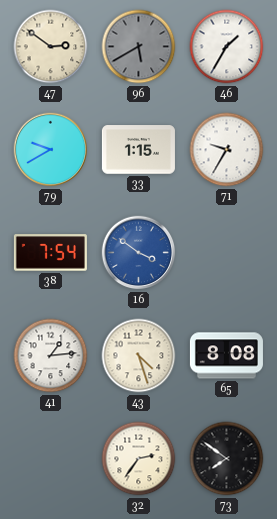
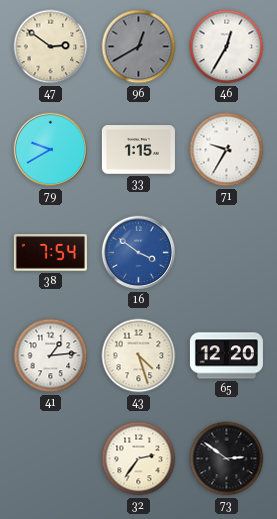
96: 5:40 -> 12:40 (139, 47)
46: 1:35 -> 12:35 (227, 47)
65: 8:08 -> 12:20 (226, 356)
73: 7:51 -> 2:51 (227, 459)
